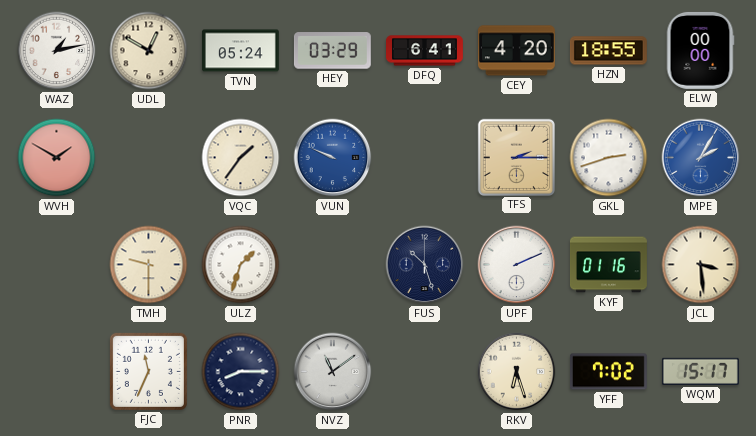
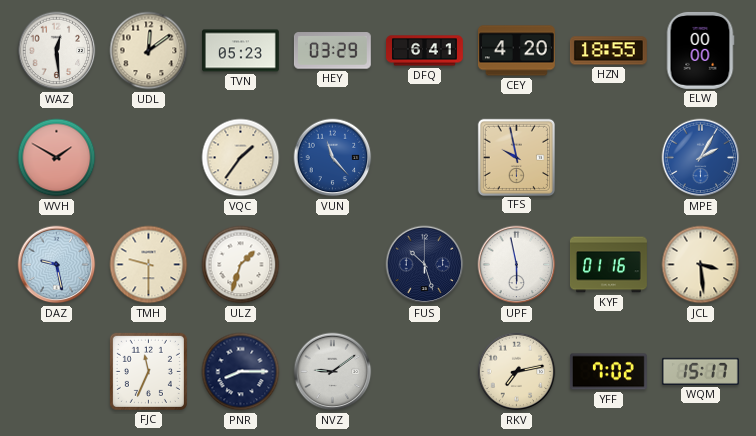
WAZ: 1:13 -> 12:29 (57, 51)
UDL: 12:50 -> 12:09 (149, 51)
TVN: 05:24 -> 05:23 (240, 51)
VUN: 9:49 -> 11:23 (333, 158)
TFS: 2:15 -> 9:58 (516, 157)
GKL: 2:42 -> none (609, 158)
DAZ: none -> 9:28 (57, 265)
UPF: 2:11 -> 5:58 (517, 265)
NVZ: 11:09 -> 9:09 (333, 372)
RKV: 6:27 -> 7:13 (517, 372)
